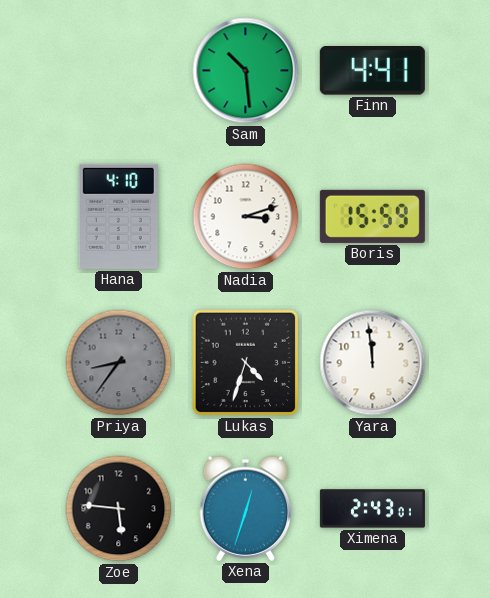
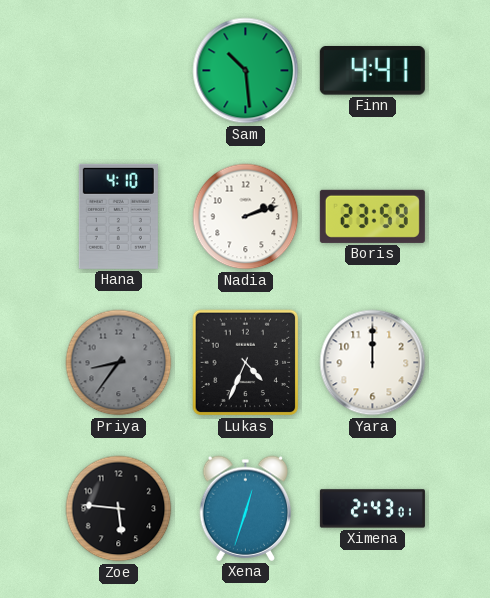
Nadia: 3:12 -> 2:12 (246, 217)
Boris: 15:59 -> 23:59 (372, 216)
Lukas: 4:33 -> 4:34 (246, 363)
Yara: 11:59 -> 12:00 (373, 363)
